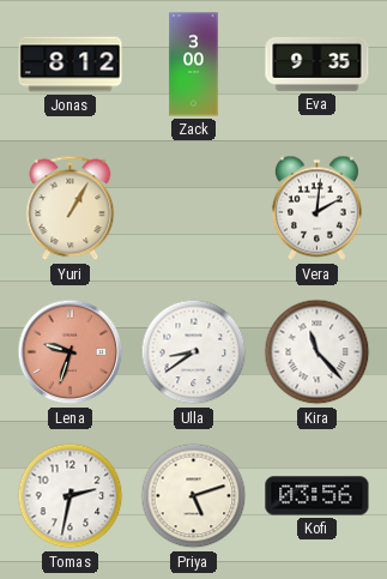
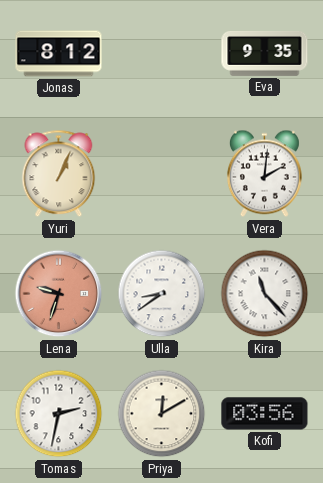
Zack: 3:00 -> none (194, 65)
Yuri: 1:05 -> 1:04 (59, 174)
Priya: 5:12 -> 12:10 (162, 414)
